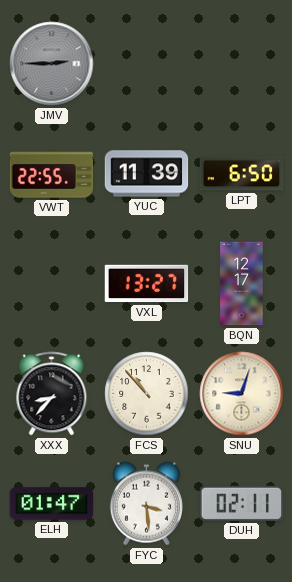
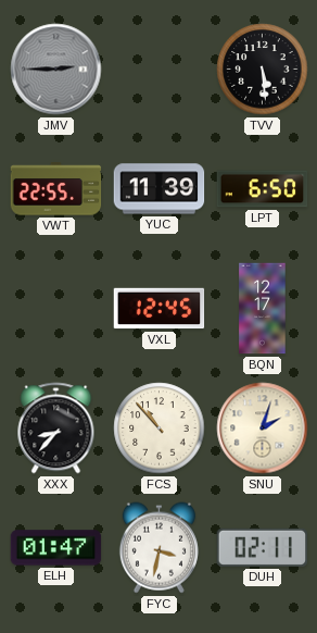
TVV: none -> 5:29 (263, 70)
VXL: 13:27 -> 12:45 (160, 309)
SNU: 9:03 -> 2:03 (263, 429)
FYC: 3:29 -> 3:32 (158, 548)
